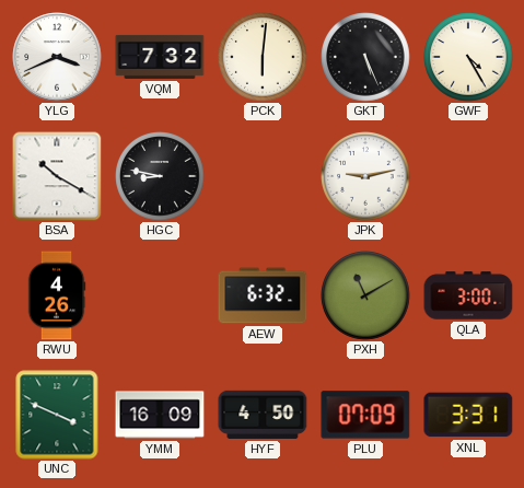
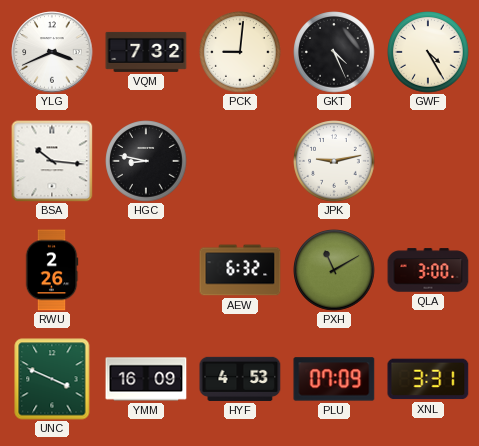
PCK: 6:01 -> 9:01 (240, 52)
GKT: 5:26 -> 4:26 (334, 52)
BSA: 10:20 -> 10:16 (52, 161)
RWU: 4:26 -> 2:26 (52, 270)
HYF: 4:50 -> 4:53 (240, 379)
